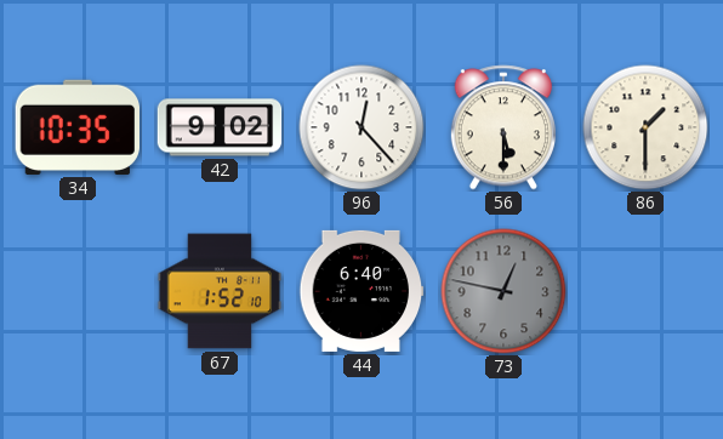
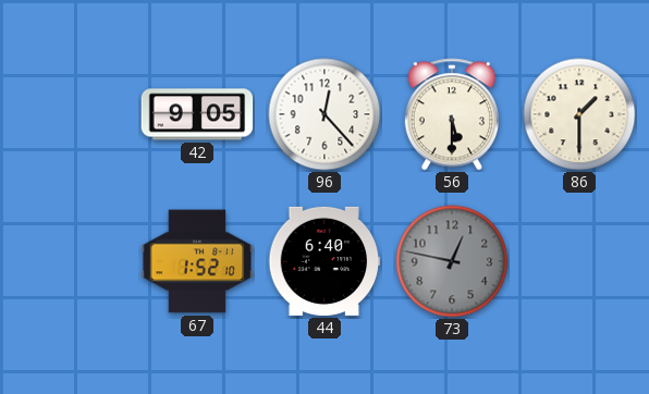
34: 10:35 -> none (76, 127)
42: 9:02 -> 9:05 (197, 114)
